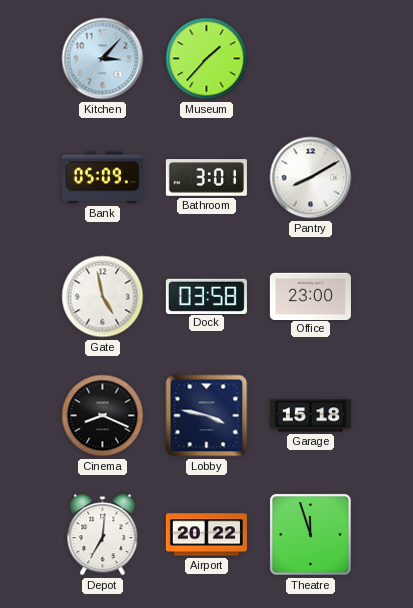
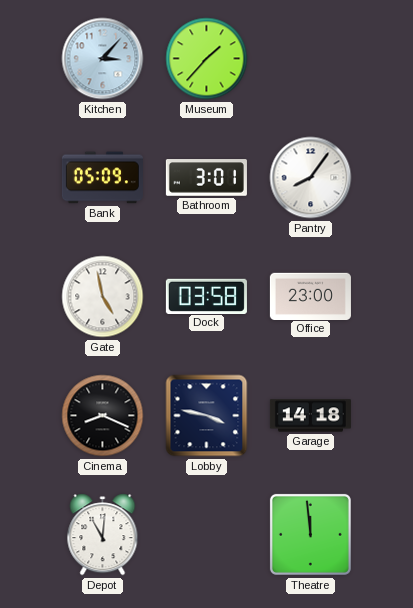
Pantry: 8:10 -> 8:06 (311, 178)
Garage: 15:18 -> 14:18 (310, 416)
Depot: 7:01 -> 11:01 (103, 535)
Airport: 20:22 -> none (206, 535)
Theatre: 11:57 -> 11:59 (310, 534)
